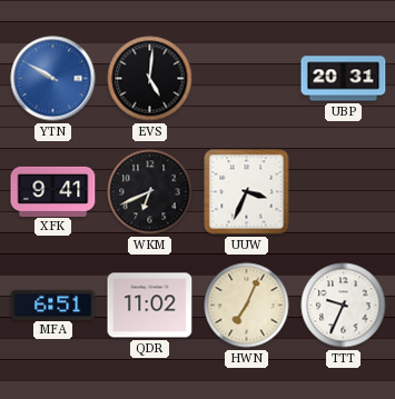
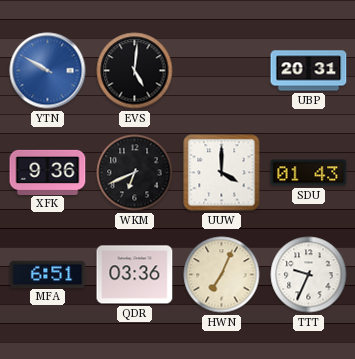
XFK: 9:41 -> 9:36 (48, 172)
UUW: 3:34 -> 4:00 (222, 173)
SDU: none -> 01:43 (309, 173)
QDR: 11:02 -> 03:36 (135, 275)
